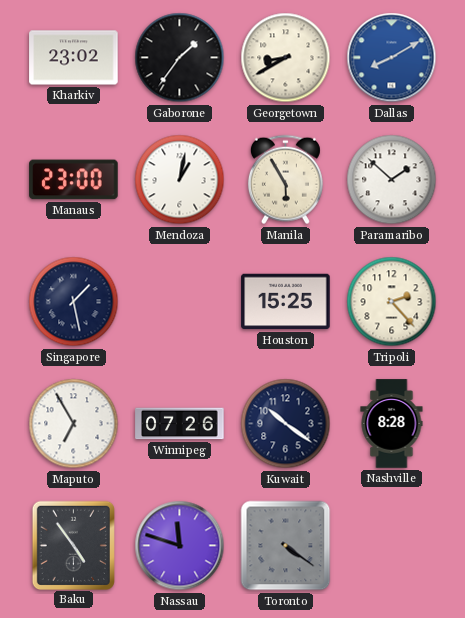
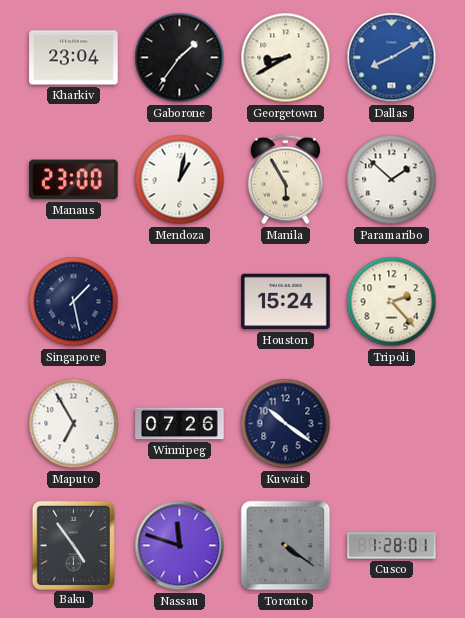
Kharkiv: 23:02 -> 23:04 (74, 58)
Houston: 15:25 -> 15:24 (286, 302)
Nashville: 8:28 -> none (392, 424)
Cusco: none -> 1:28 (392, 546)
